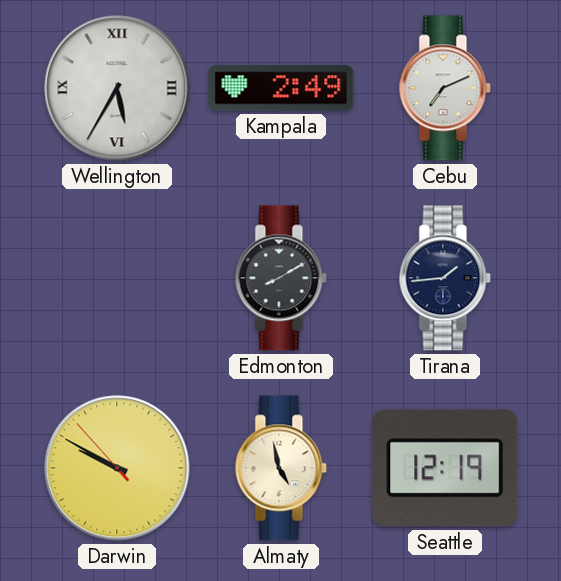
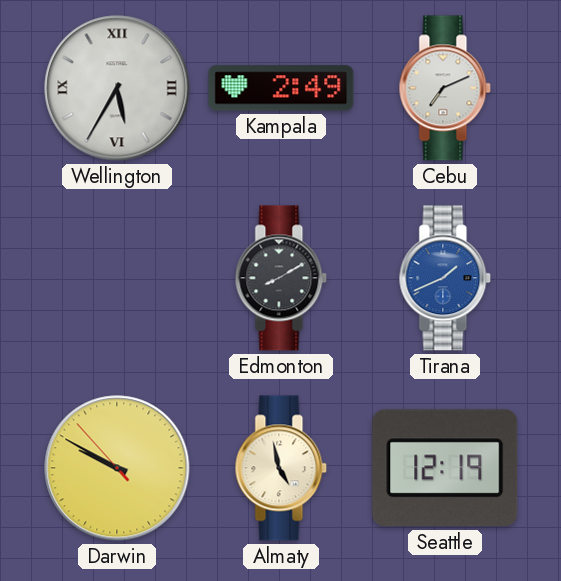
Tirana: 1:44 -> 1:41 (445, 278)
Tirana dial: navy -> blue (445, 278)
